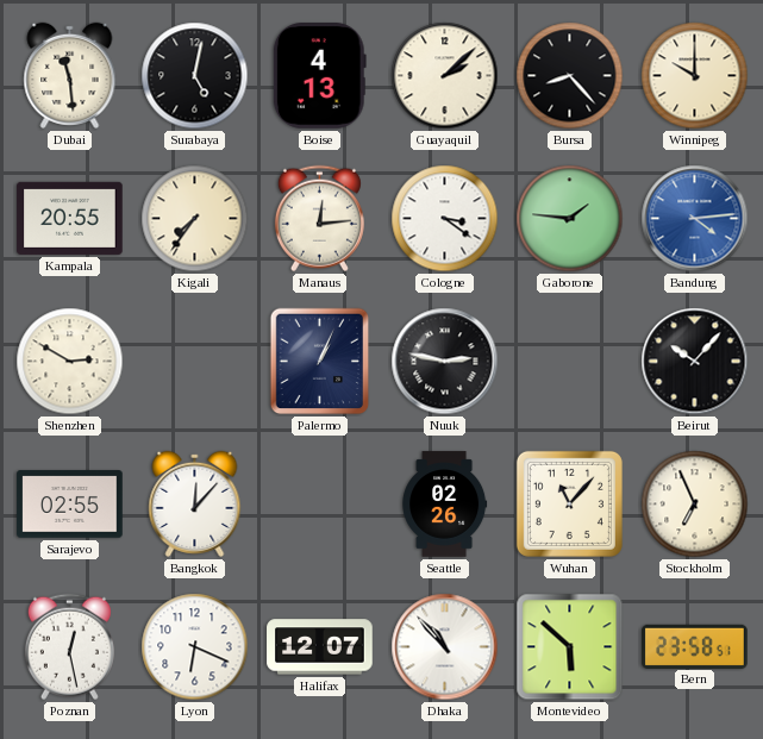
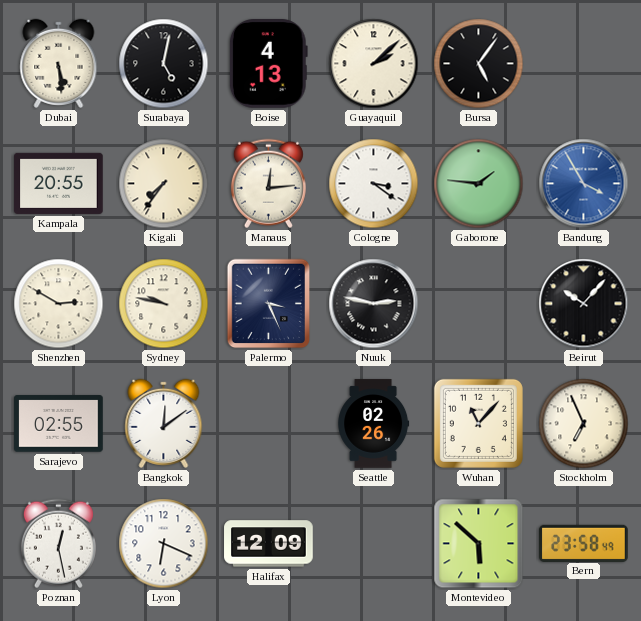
Dubai: 11:29 -> 5:29 (59, 63)
Bursa: 8:23 -> 5:06 (479, 64)
Winnipeg: 10:00 -> none (695, 76)
Bandung: 4:14 -> 3:55 (584, 184)
Sydney: none -> 9:47 (164, 304)
Palermo: 1:04 -> 3:26 (269, 304)
Bangkok: 12:07 -> 12:09 (164, 423)
Halifax: 12:07 -> 12:09 (269, 544)
Dhaka: 10:53 -> none (445, 647)
Bern: 23:58:51 -> 23:58:49 (584, 543)
